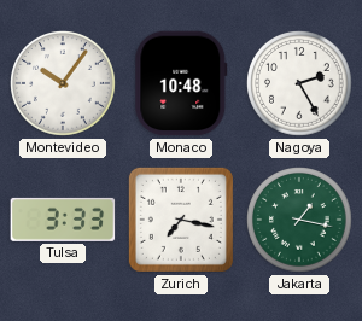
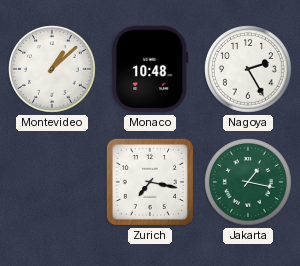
Montevideo: 10:06 -> 1:08 (53, 70)
Tulsa: 3:33 -> none (63, 220)
